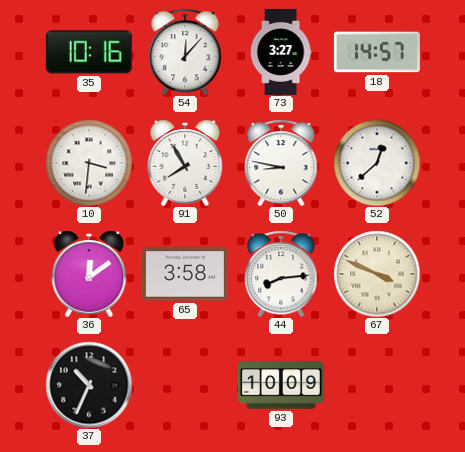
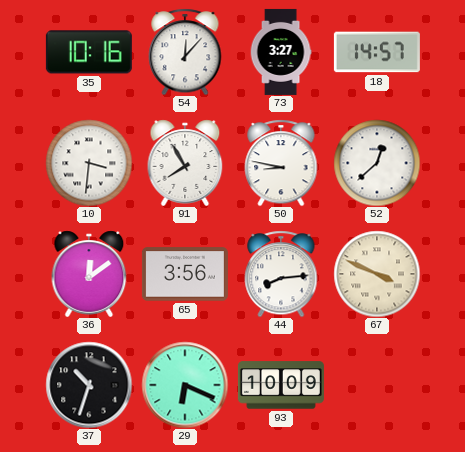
65: 3:58 -> 3:56 (185, 274)
37: 10:34 -> 10:33 (89, 385)
29: none -> 6:19 (185, 385)
